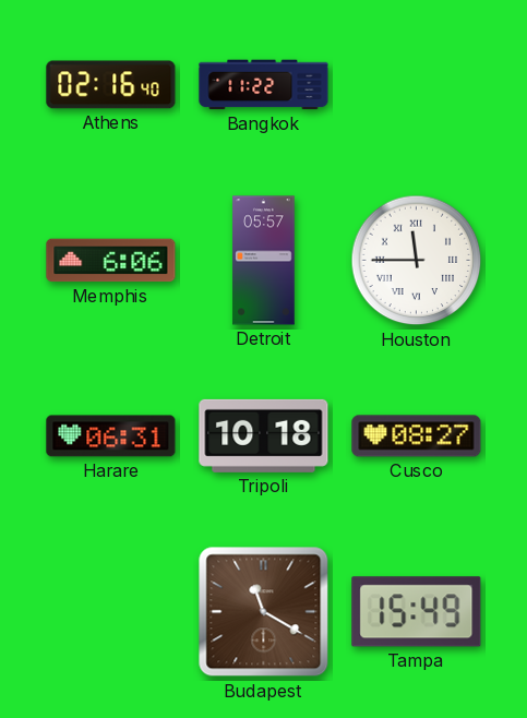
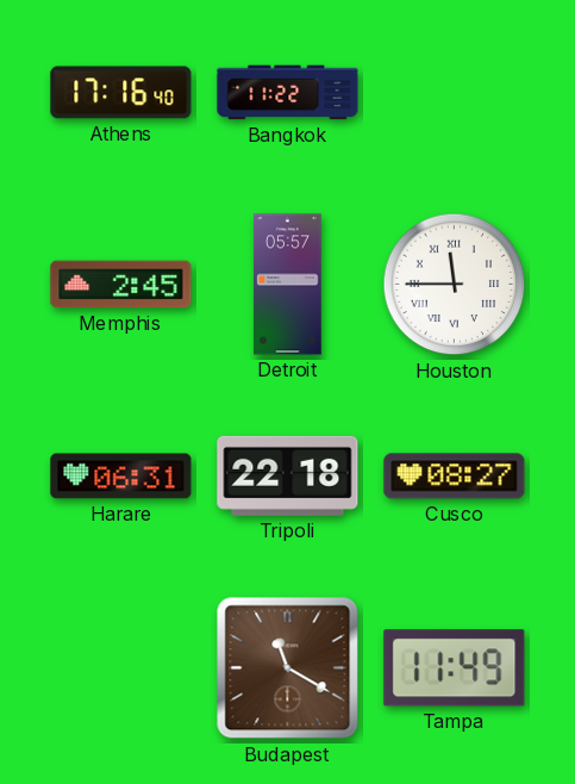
Athens: 02:16 -> 17:16 (121, 93)
Memphis: 6:06 -> 2:45 (121, 285)
Tripoli: 10:18 -> 22:18 (288, 475)
Tampa: 15:49 -> 11:49 (455, 668)
